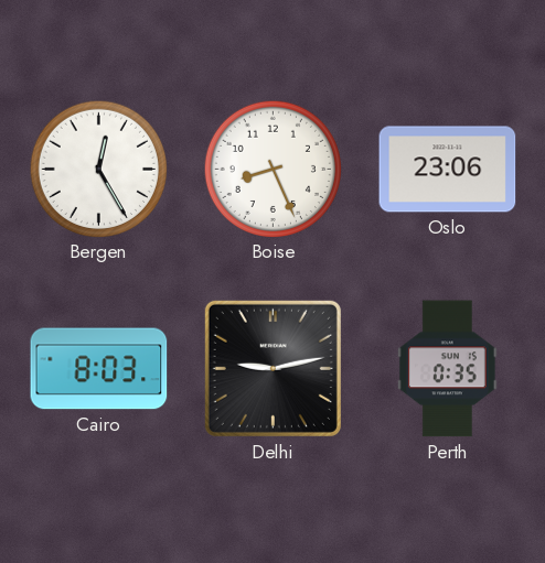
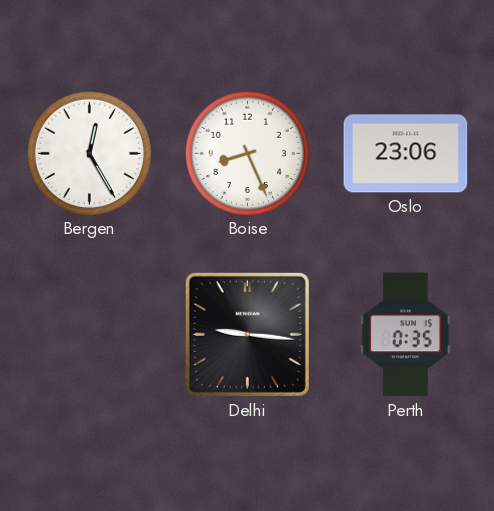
Cairo: 8:03 -> none (99, 369)
Delhi: 9:13 -> 9:16 (247, 334)
